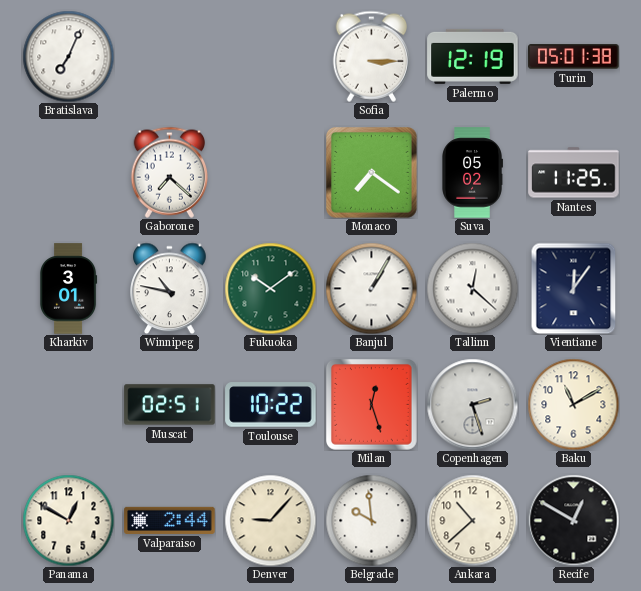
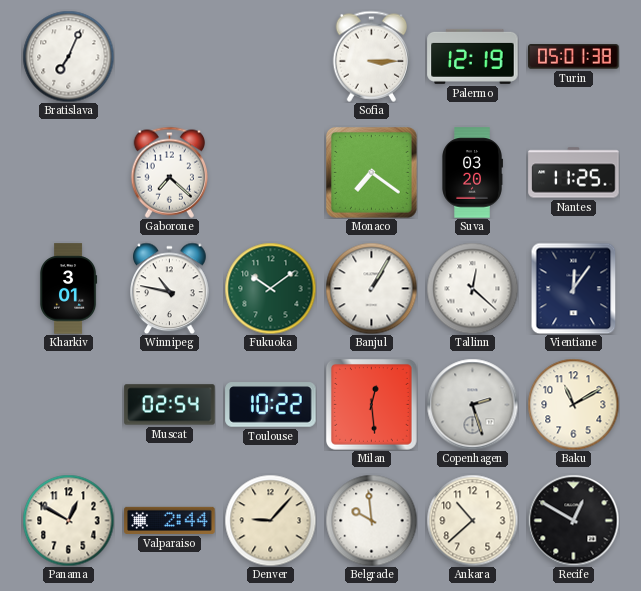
Suva: 05:02 -> 03:20 (472, 173)
Muscat: 02:51 -> 02:54 (170, 405)
Milan: 12:27 -> 12:29 (372, 405)
